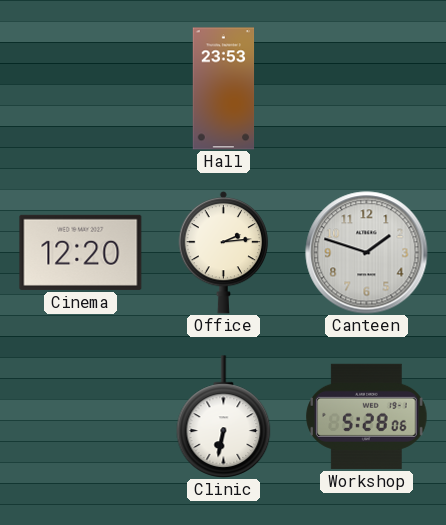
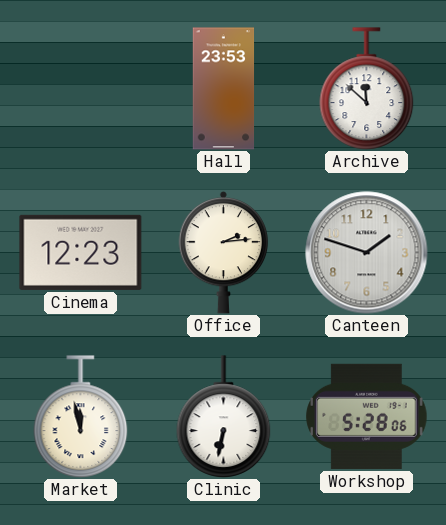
Archive: none -> 11:52 (367, 89)
Cinema: 12:20 -> 12:23 (81, 252)
Market: none -> 11:58 (81, 417)
